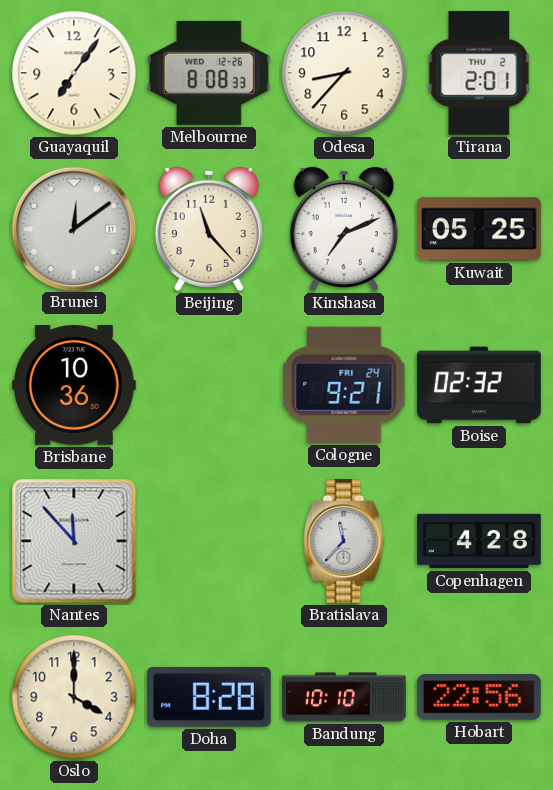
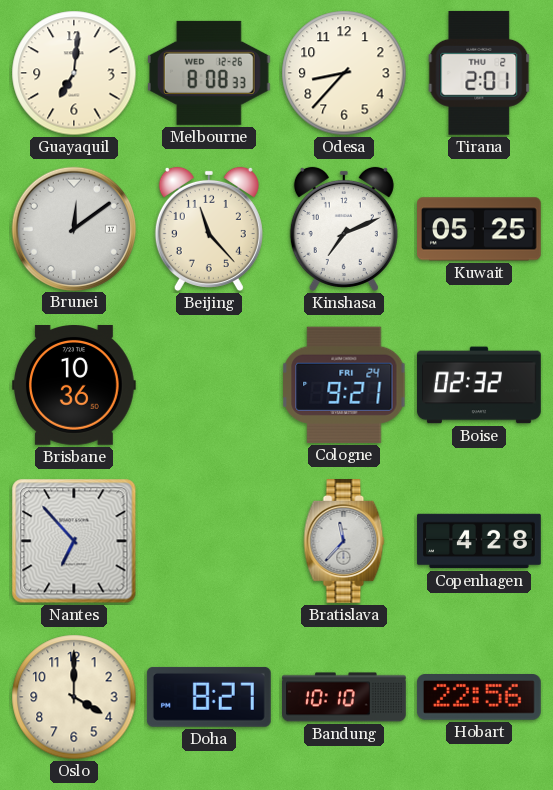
Guayaquil: 7:06 -> 7:01 (74, 73)
Nantes: 11:53 -> 6:53 (74, 541)
Doha: 8:28 -> 8:27 (209, 697)
